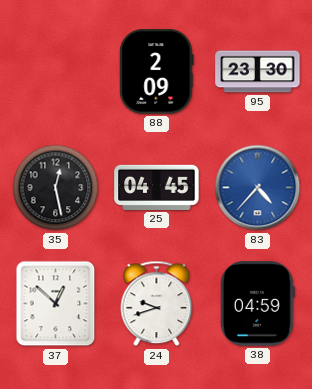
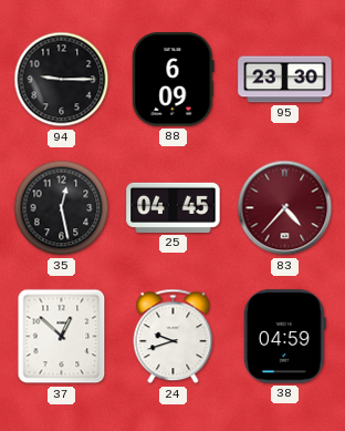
94: none -> 9:15 (62, 80)
88: 2:09 -> 6:09 (174, 80)
83 dial: blue -> burgundy (285, 208)
